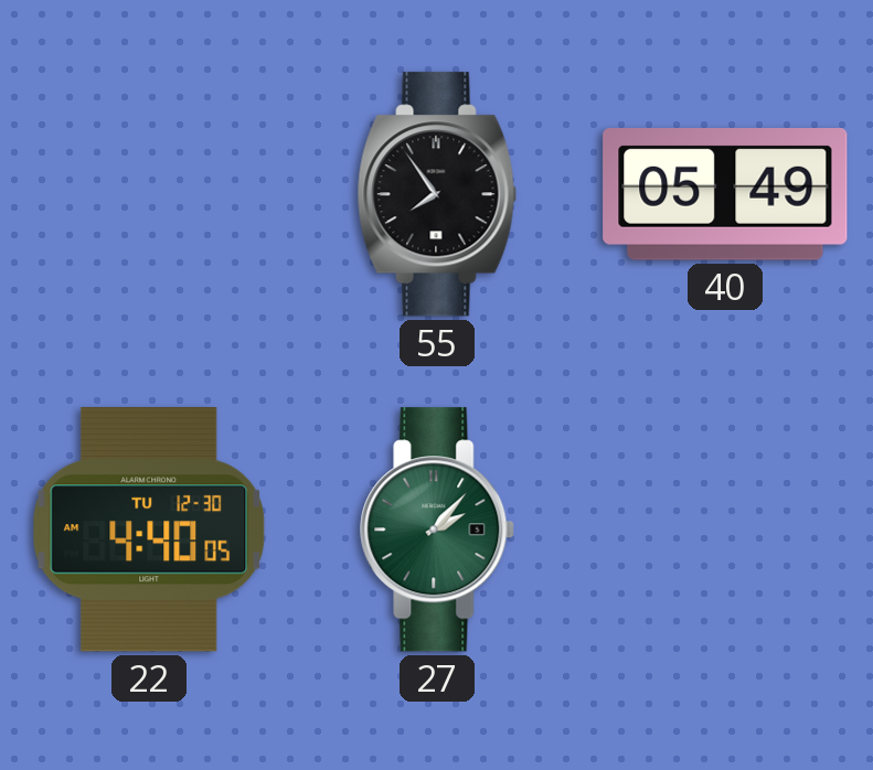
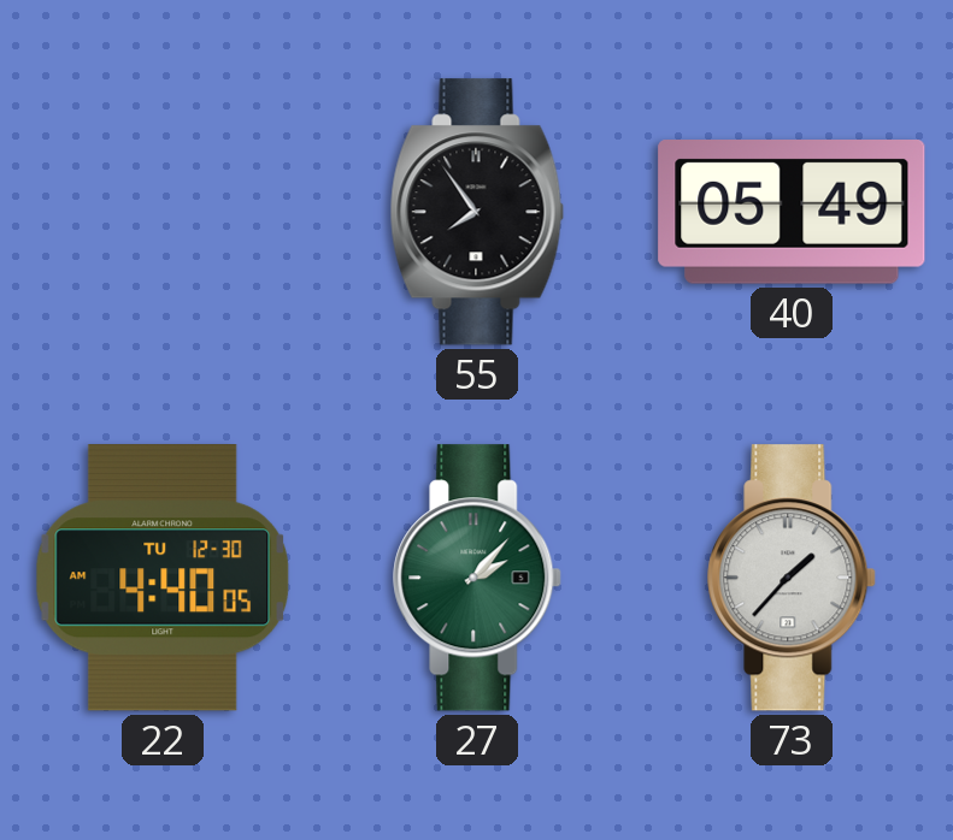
73: none -> 1:37 (793, 578)
